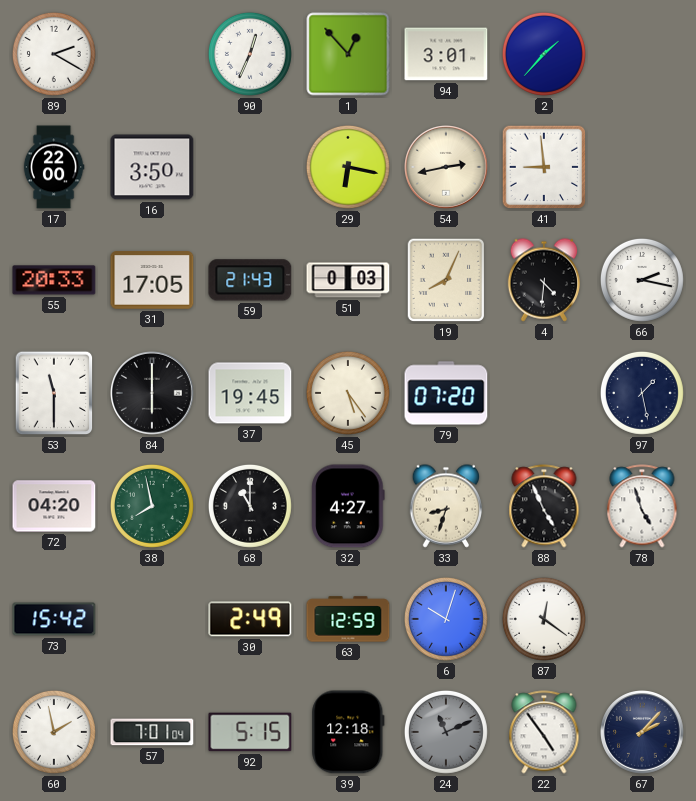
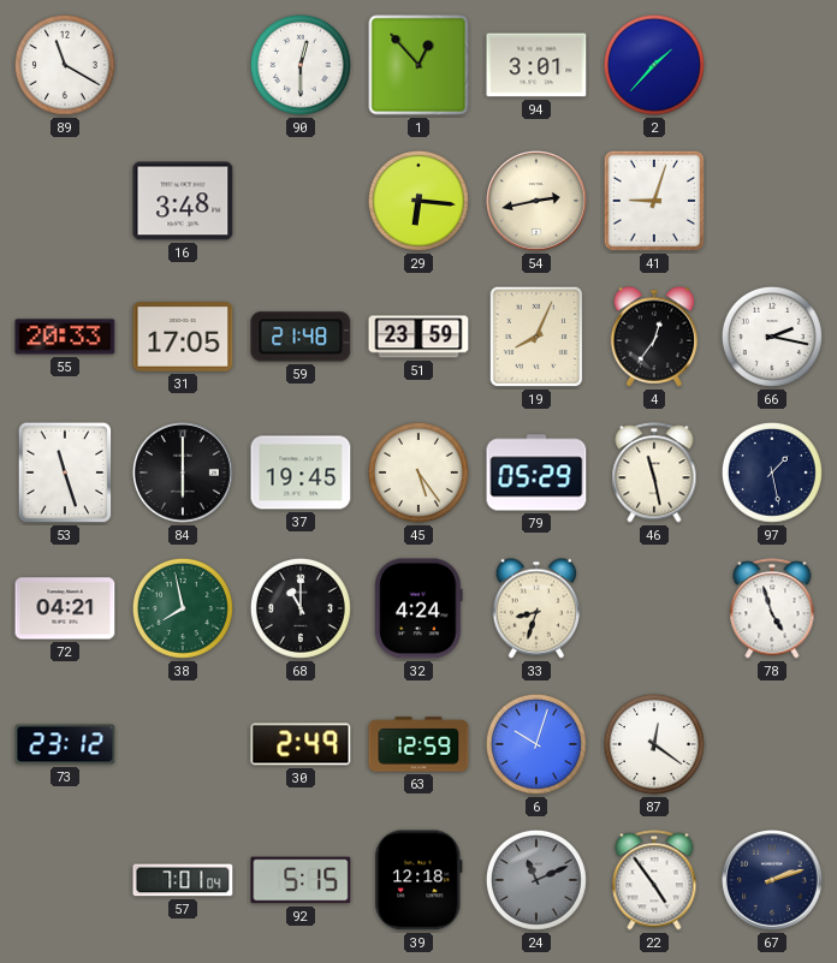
89: 2:20 -> 11:20 (65, 65)
90: 12:34 -> 12:30 (301, 65)
17: 22:00 -> none (54, 167)
16: 3:50 -> 3:48 (183, 201)
29: 6:17 -> 6:16 (419, 201)
41: 8:59 -> 9:03 (654, 201)
59: 21:43 -> 21:48 (301, 337)
51: 0:03 -> 23:59 (419, 337)
4: 4:31 -> 12:36 (654, 337)
53: 11:30 -> 11:27 (65, 472)
79: 07:20 -> 05:29 (536, 472)
46: none -> 11:28 (654, 472)
72: 04:20 -> 04:21 (65, 608)
32: 4:27 -> 4:24 (419, 608)
88: 4:56 -> none (544, 506)
73: 15:42 -> 23:12 (65, 744)
60: 1:58 -> none (54, 732)
67: 2:07 -> 2:12 (773, 881)
